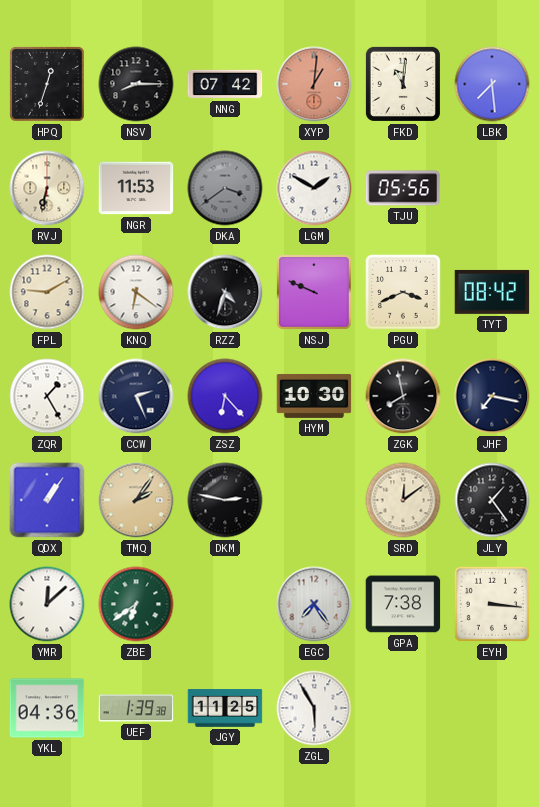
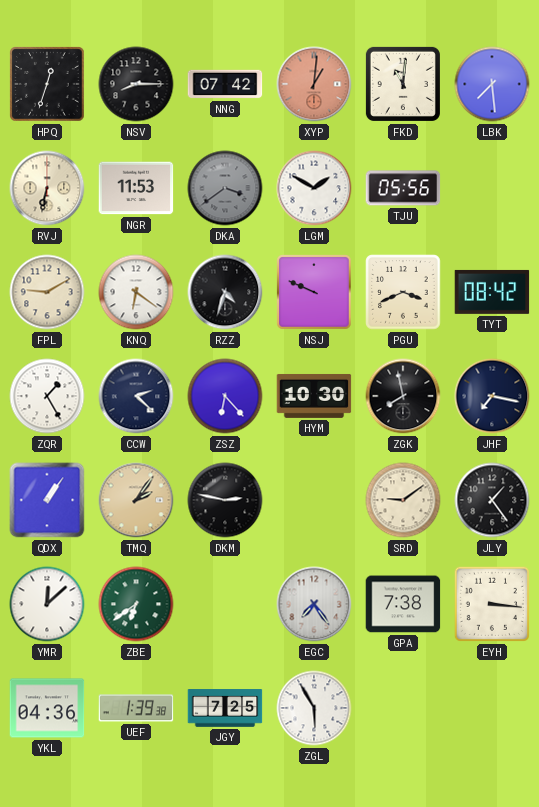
CCW: 2:26 -> 2:22 (136, 396)
SRD: 12:09 -> 9:09 (403, 500)
JGY: 11:25 -> 7:25 (225, 708)
